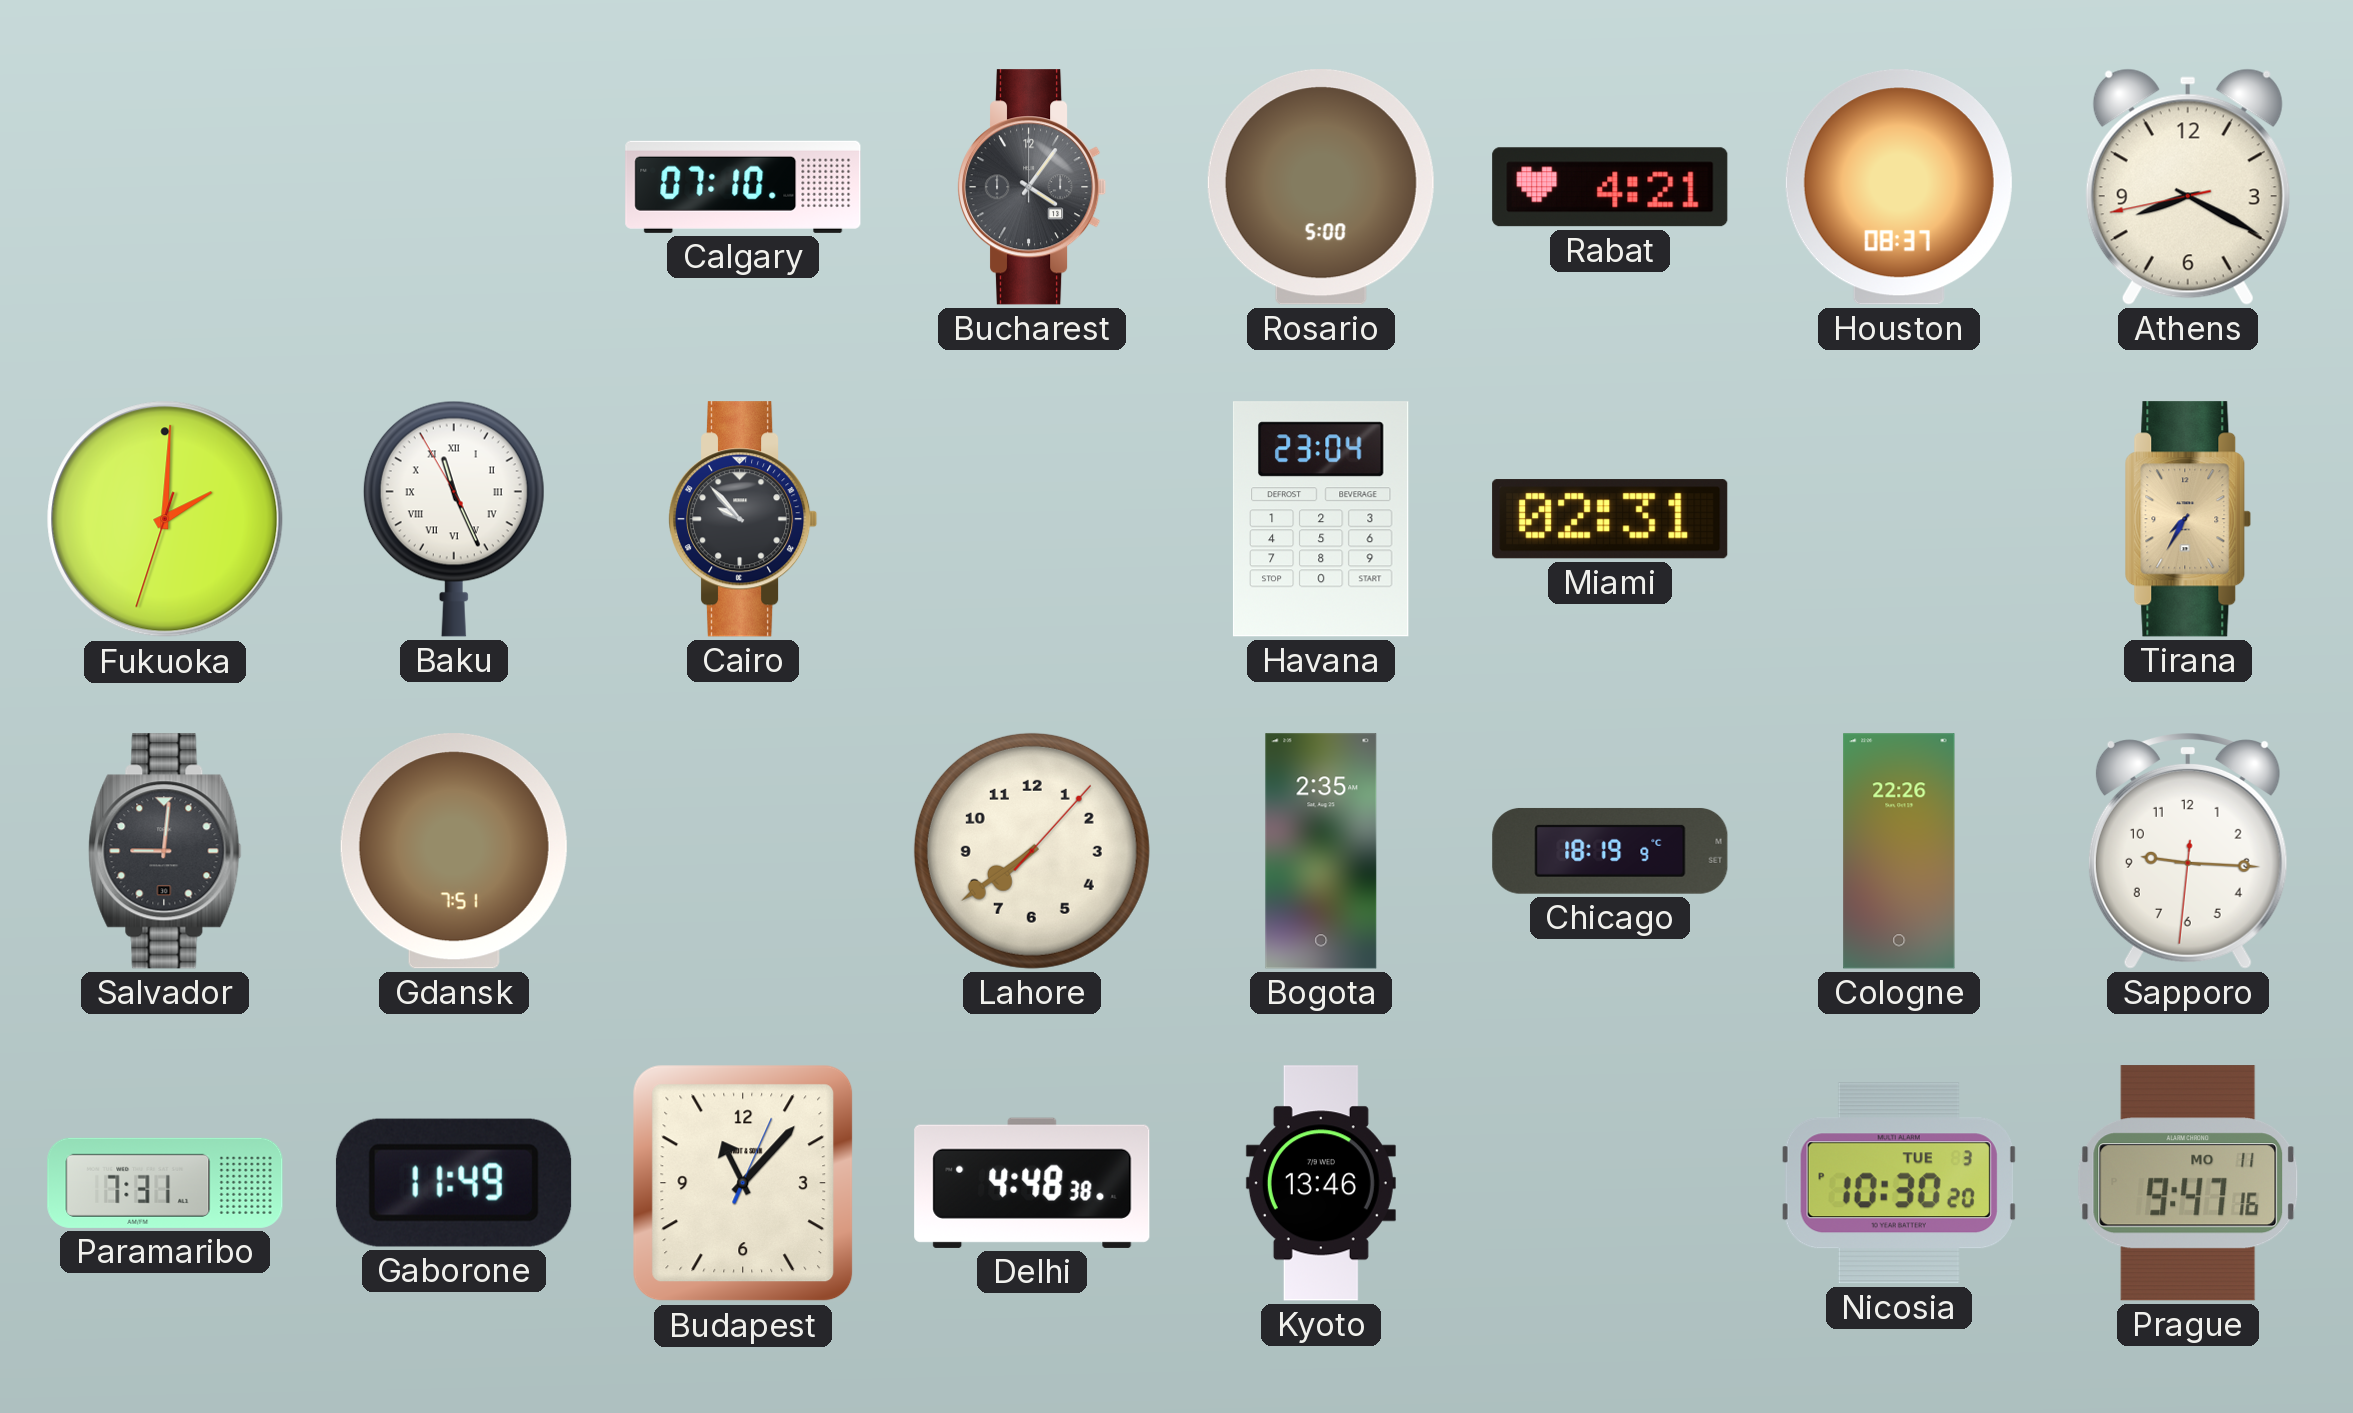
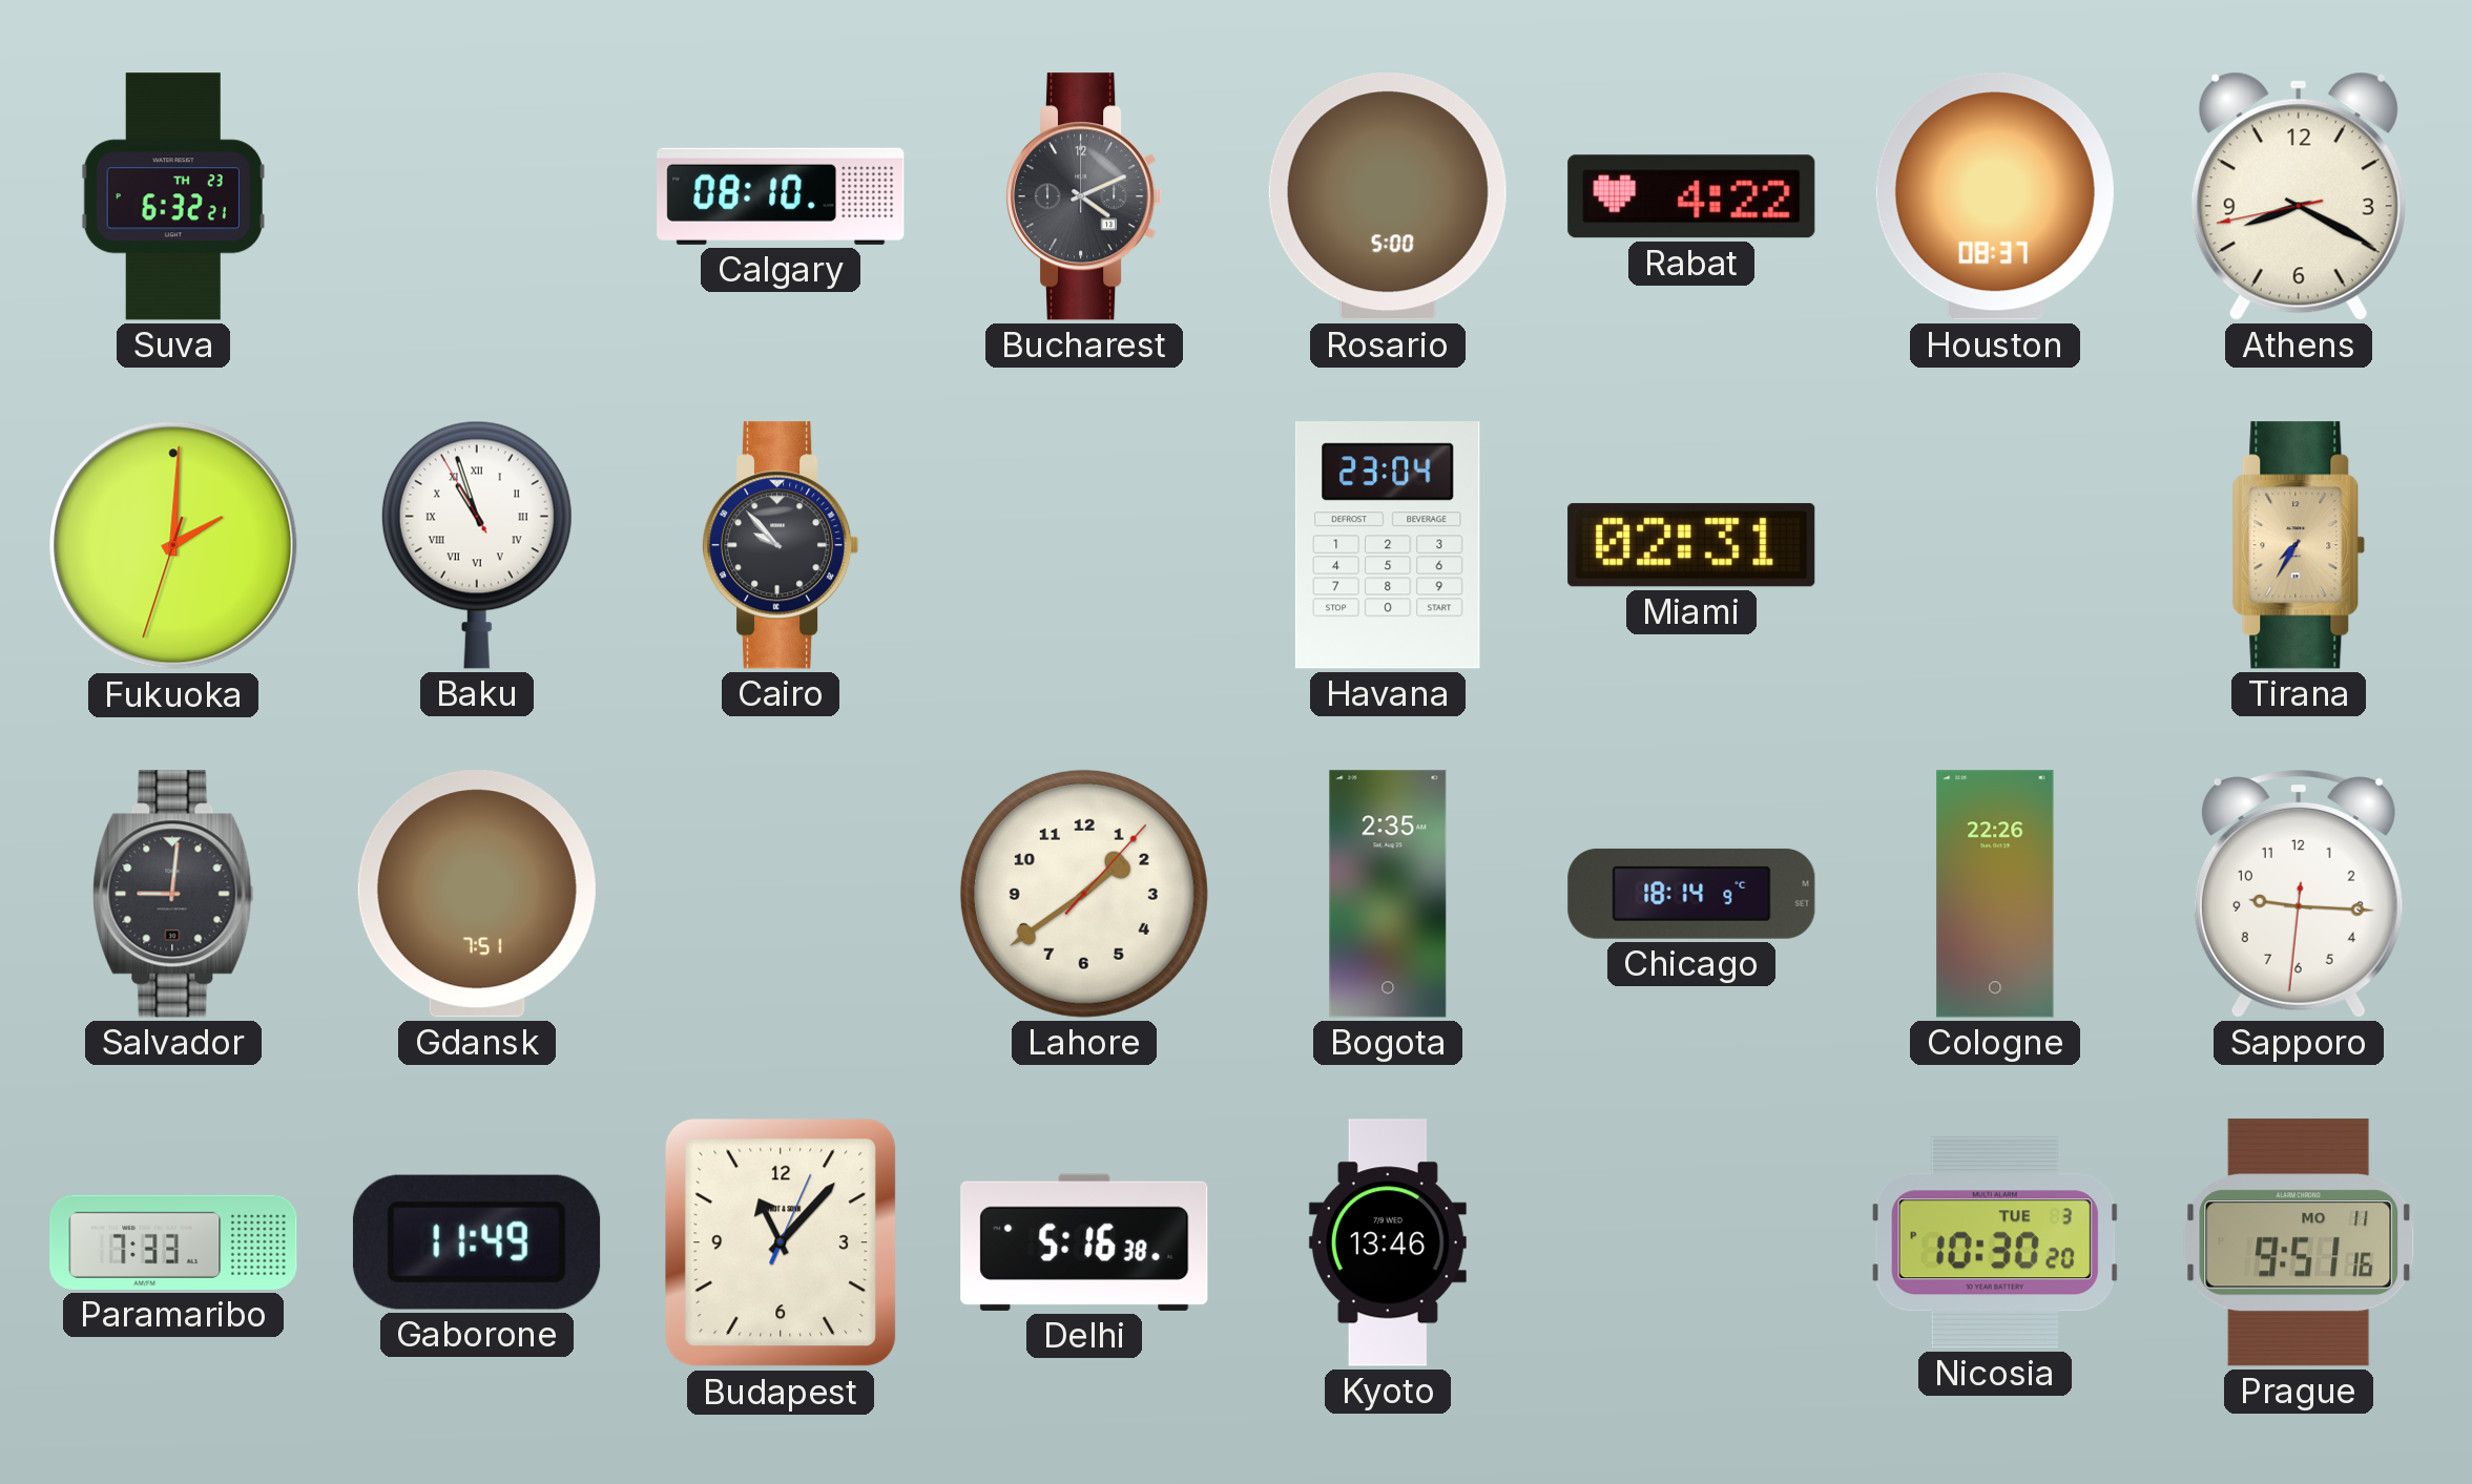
Suva: none -> 6:32 (173, 196)
Calgary: 07:10 -> 08:10 (781, 196)
Bucharest: 4:06 -> 4:11 (1085, 196)
Rabat: 4:21 -> 4:22 (1691, 196)
Baku: 11:25 -> 10:56 (477, 545)
Lahore: 7:39 -> 1:39 (1084, 894)
Chicago: 18:19 -> 18:14 (1691, 894)
Paramaribo: 7:31 -> 7:33 (173, 1242)
Delhi: 4:48 -> 5:16 (1084, 1242)
Prague: 9:47 -> 9:51 (2299, 1242)
